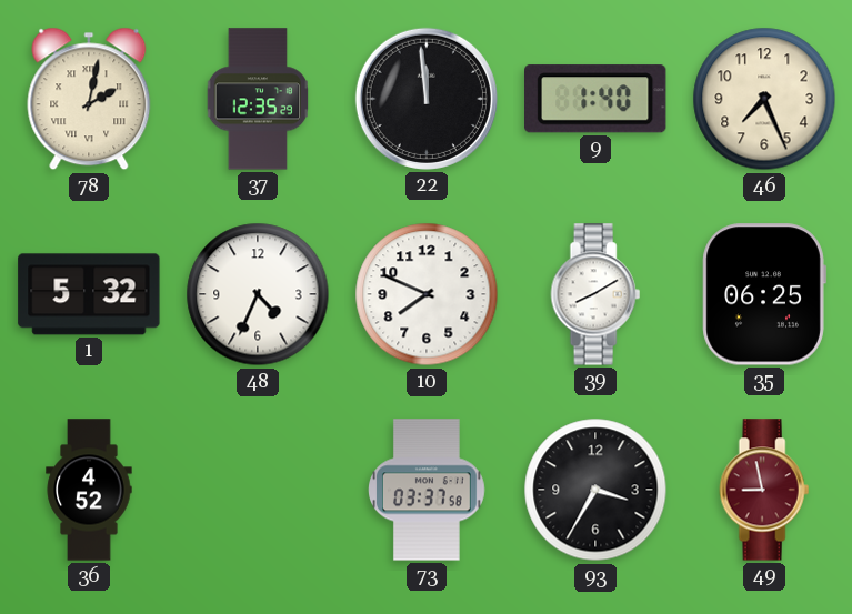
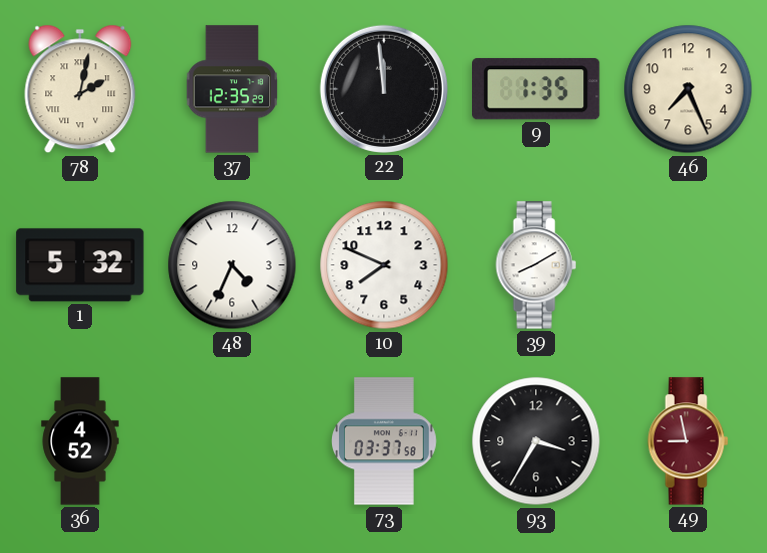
9: 1:40 -> 1:35 (537, 89)
35: 06:25 -> none (764, 294)
